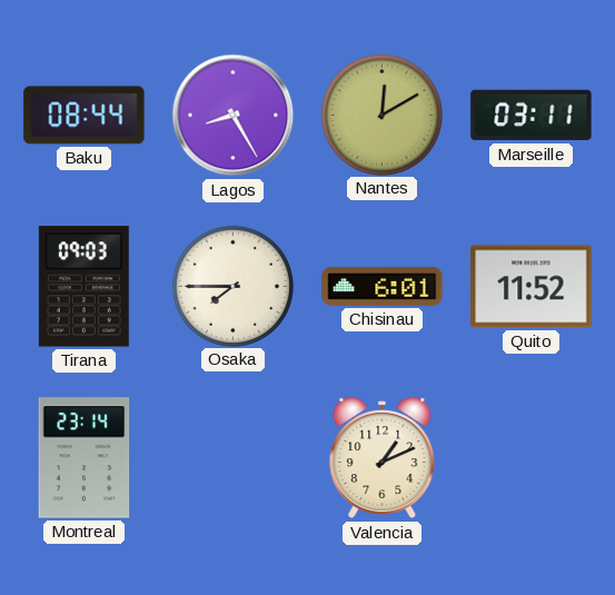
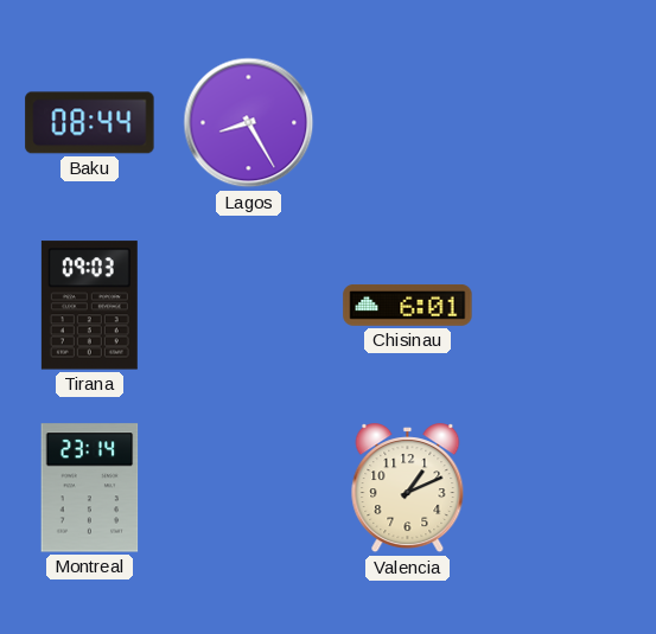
Nantes: 12:10 -> none (381, 115)
Marseille: 03:11 -> none (532, 116)
Osaka: 7:45 -> none (232, 286)
Quito: 11:52 -> none (532, 287)
